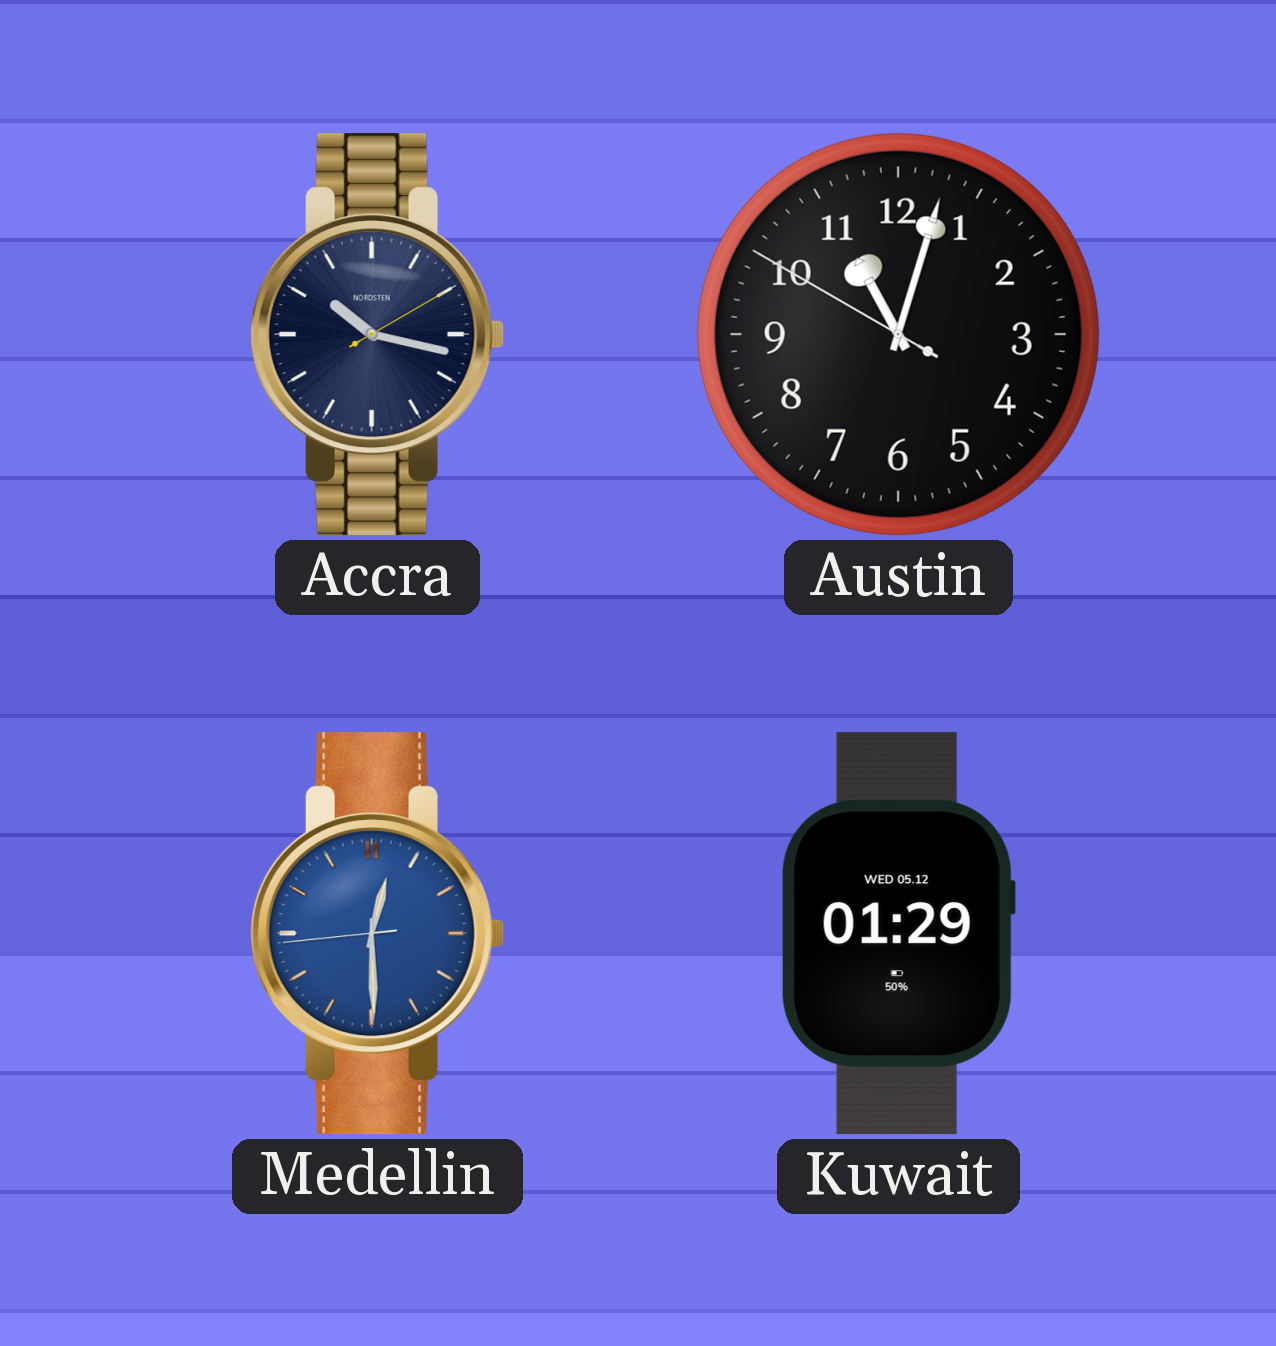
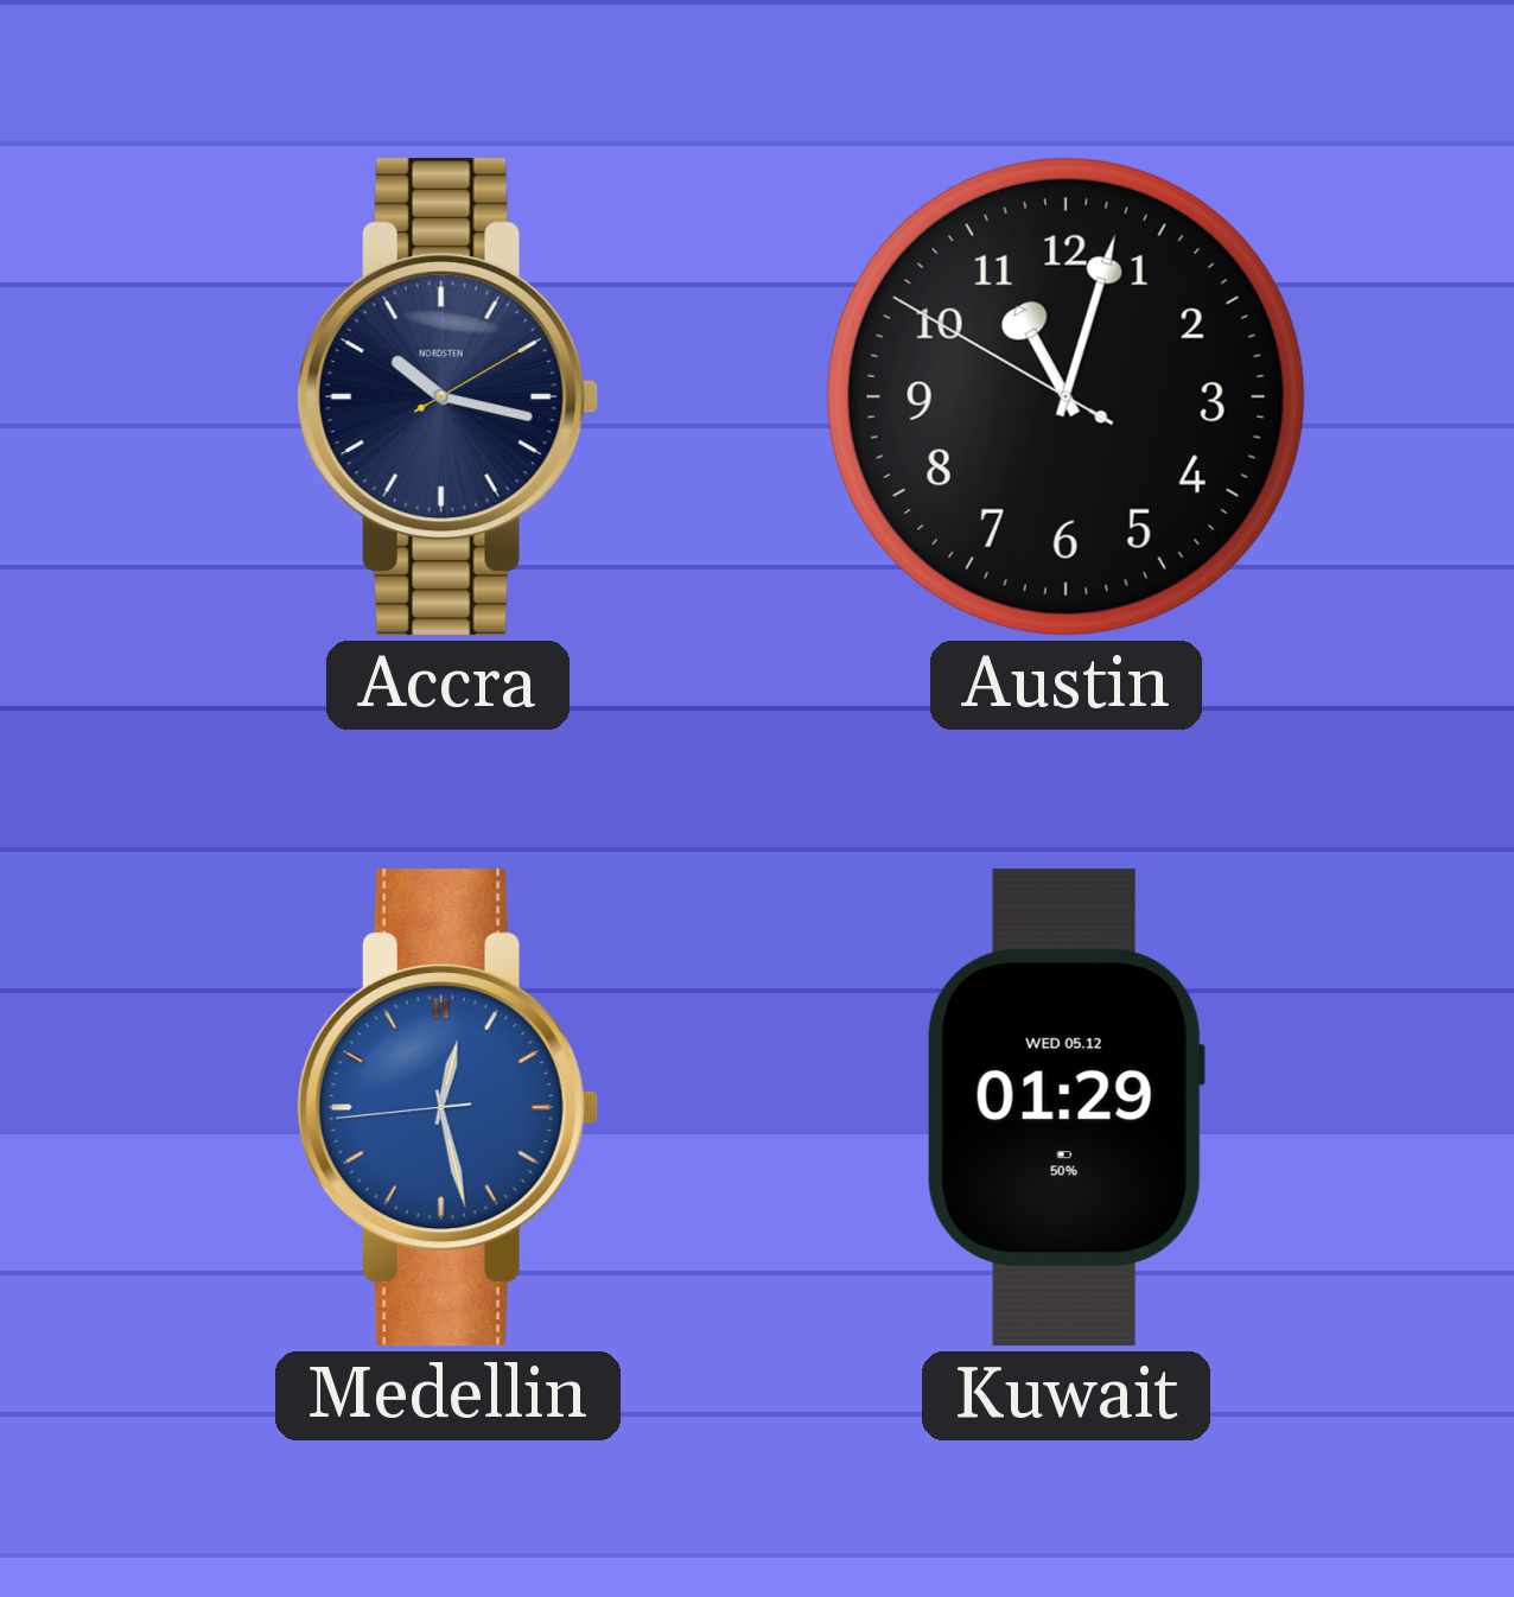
Medellin: 12:29 -> 12:27 (447, 1108)
